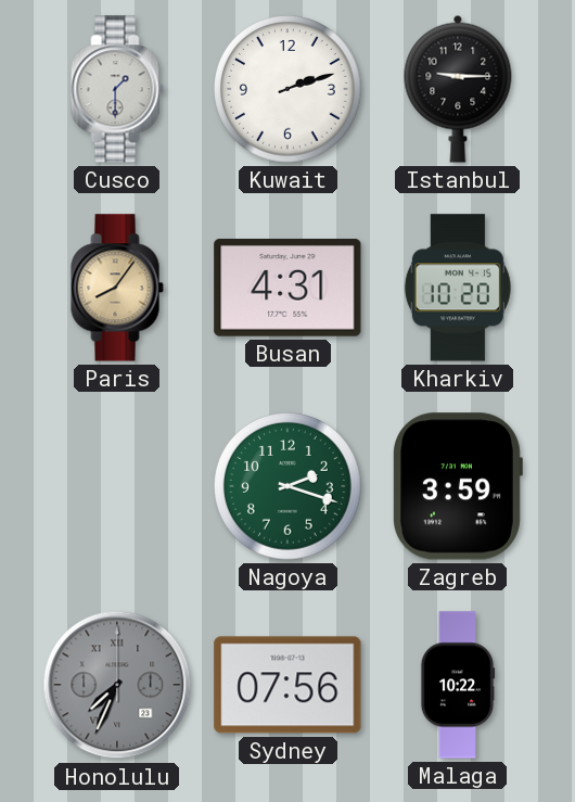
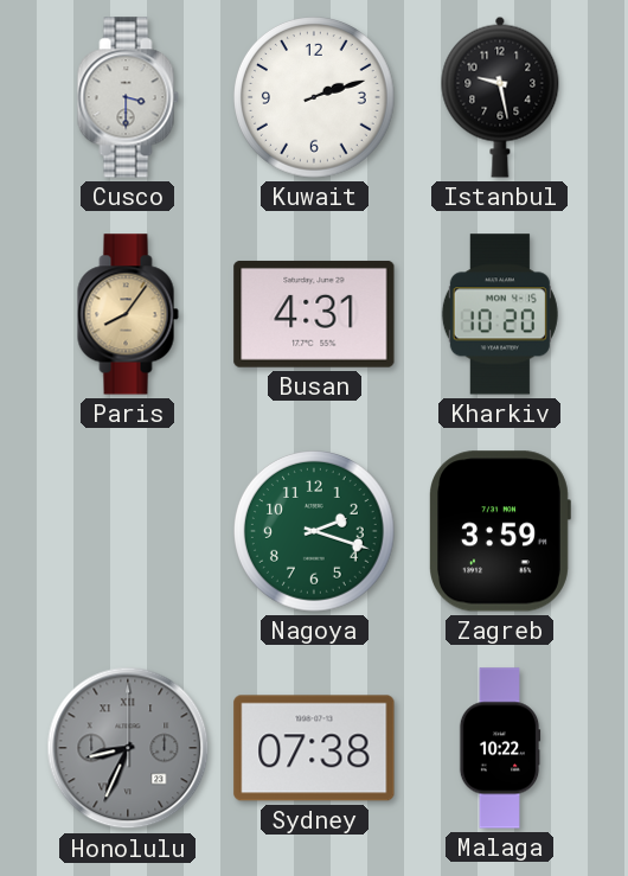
Cusco: 1:30 -> 3:30 (128, 97)
Istanbul: 9:15 -> 9:28 (500, 97)
Honolulu: 7:34 -> 8:34 (128, 748)
Sydney: 07:56 -> 07:38 (314, 748)
